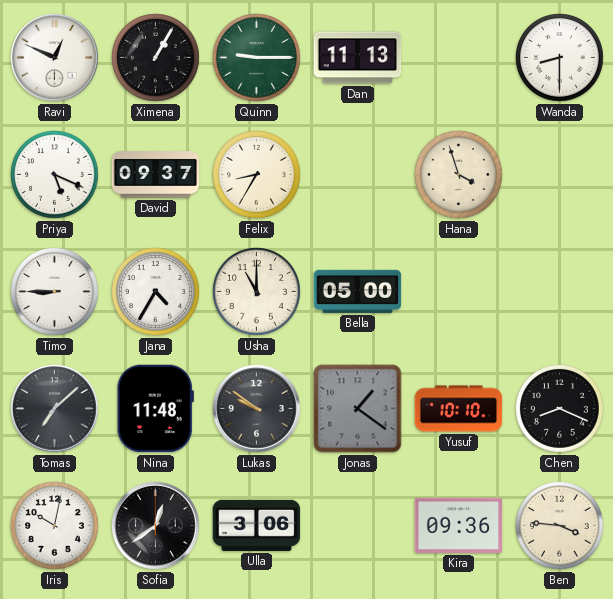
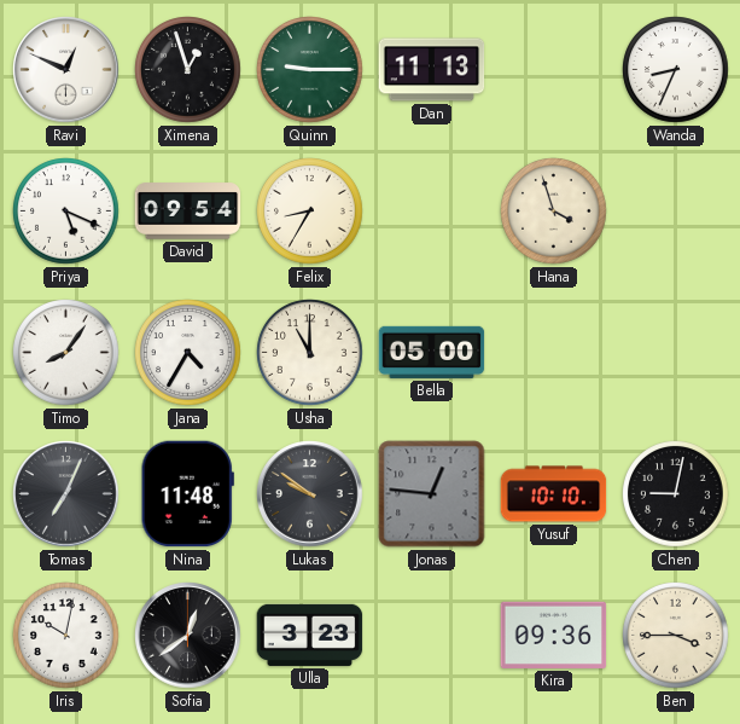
Ximena: 1:05 -> 12:57 (188, 70)
Wanda: 8:30 -> 8:34 (676, 70)
David: 09:37 -> 09:54 (188, 212)
Timo: 8:45 -> 8:06 (66, 353)
Tomas: 7:08 -> 7:04 (66, 494)
Jonas: 1:21 -> 12:46 (432, 494)
Chen: 8:19 -> 9:02 (676, 494)
Ulla: 3:06 -> 3:23 (310, 635)
Ben: 3:46 -> 3:45 (676, 636)
